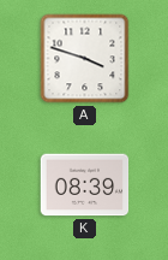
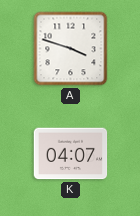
K: 08:39 -> 04:07 (71, 154)
